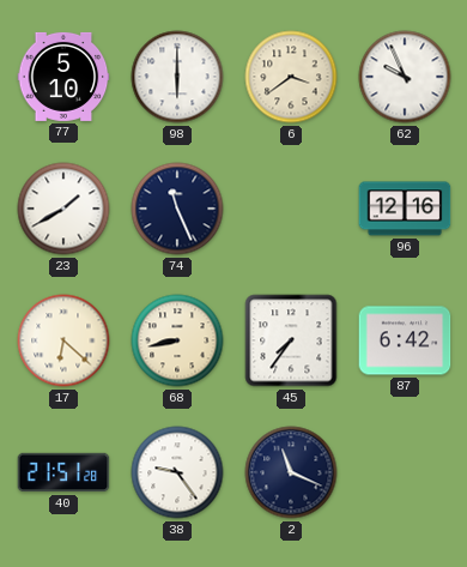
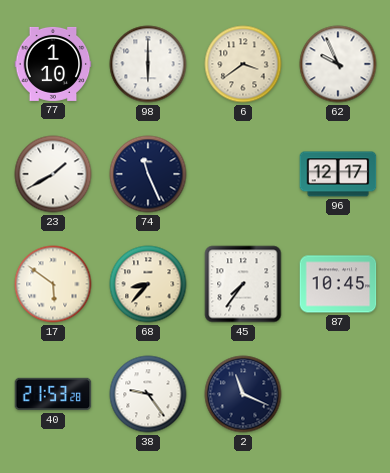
77: 5:10 -> 1:10 (53, 64)
96: 12:16 -> 12:17 (338, 174)
17: 6:22 -> 5:51 (53, 284)
68: 8:43 -> 8:37 (148, 284)
87: 6:42 -> 10:45 (338, 284)
40: 21:51 -> 21:53 (53, 394)
